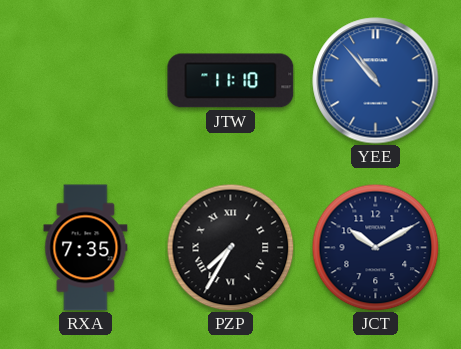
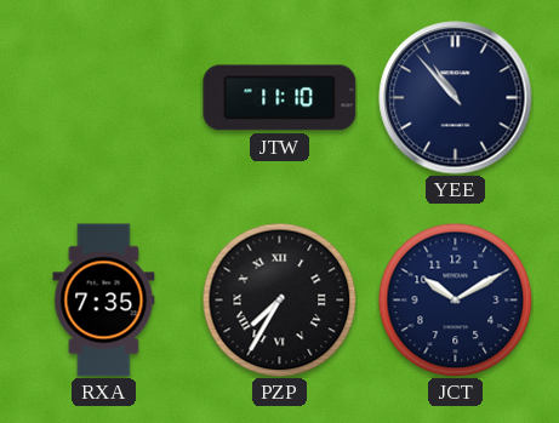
YEE dial: blue -> navy (456, 98)
